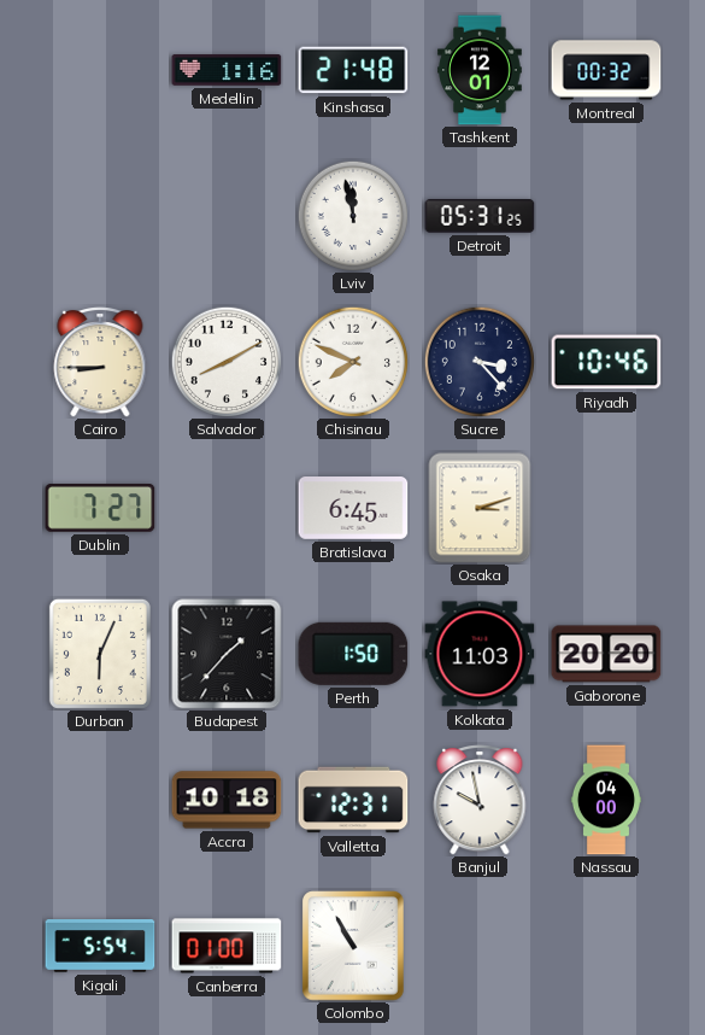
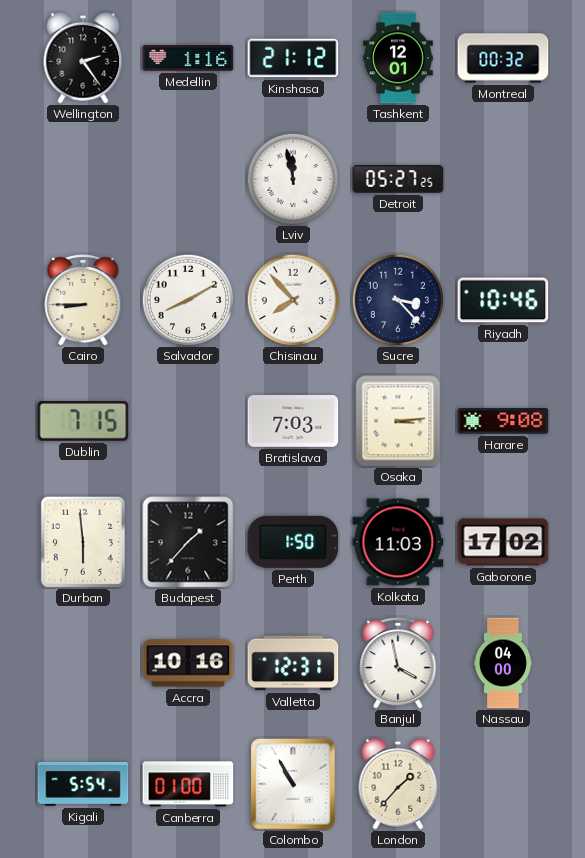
Wellington: none -> 2:24 (83, 58)
Kinshasa: 21:48 -> 21:12 (293, 58)
Detroit: 05:31 -> 05:27 (398, 179)
Chisinau: 7:49 -> 7:53 (292, 299)
Dublin: 7:27 -> 7:15 (83, 421)
Bratislava: 6:45 -> 7:03 (293, 422)
Osaka: 3:12 -> 3:14 (398, 421)
Harare: none -> 9:08 (503, 421)
Durban: 6:04 -> 5:59 (83, 542)
Gaborone: 20:20 -> 17:02 (503, 542)
Accra: 10:18 -> 10:16 (188, 663)
Banjul: 9:58 -> 3:58 (398, 664)
London: none -> 1:37 (398, 784)
